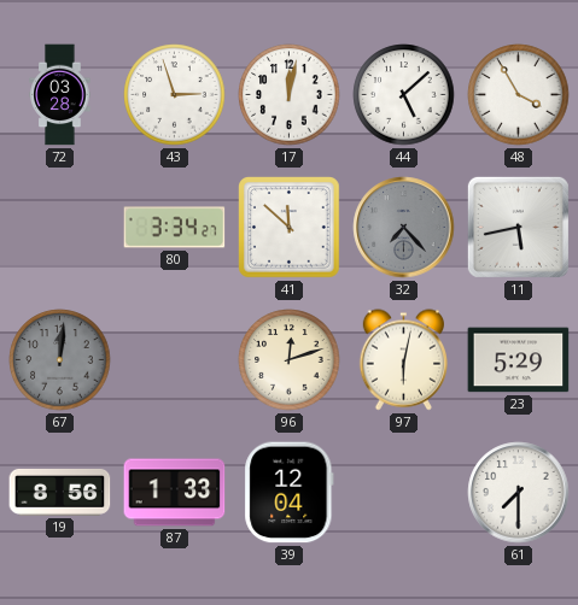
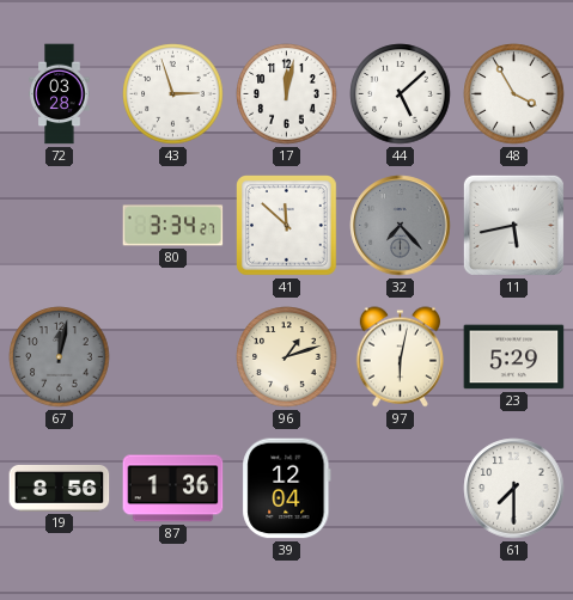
67: 12:01 -> 12:02 (60, 357)
96: 12:12 -> 1:12 (287, 357)
87: 1:33 -> 1:36 (173, 489)
